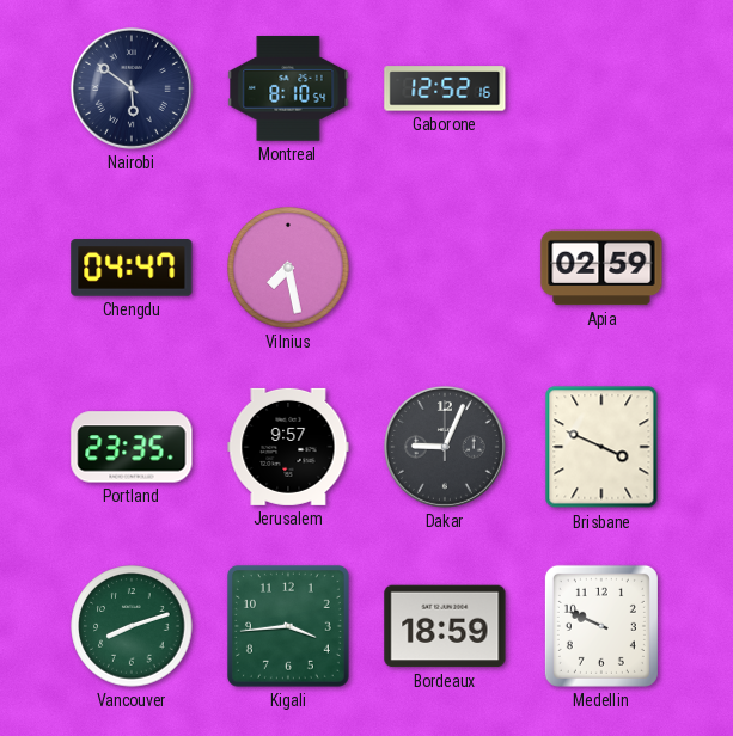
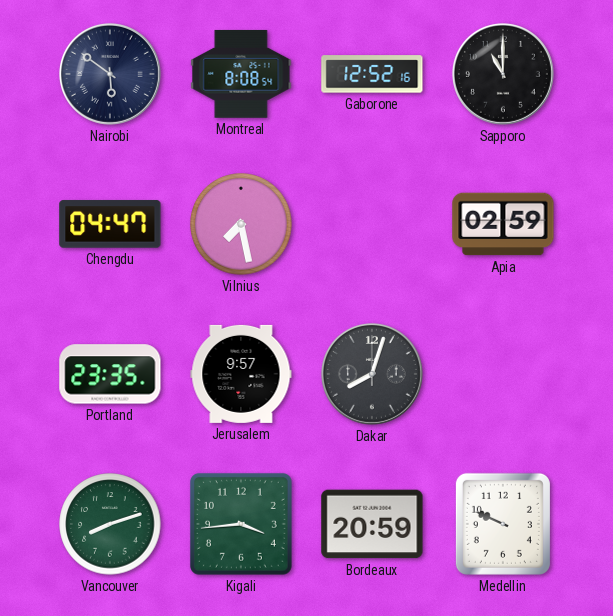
Montreal: 8:10 -> 8:08 (241, 74)
Sapporo: none -> 11:00 (503, 74)
Dakar: 9:04 -> 8:03 (372, 374)
Brisbane: 3:49 -> none (601, 447)
Bordeaux: 18:59 -> 20:59 (372, 524)
